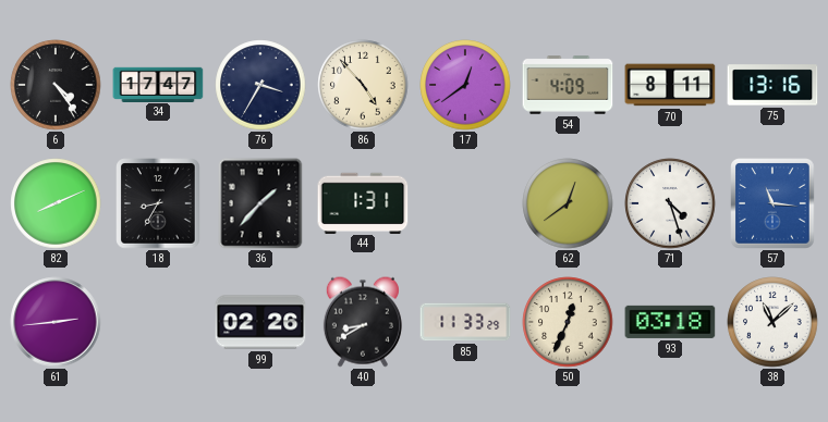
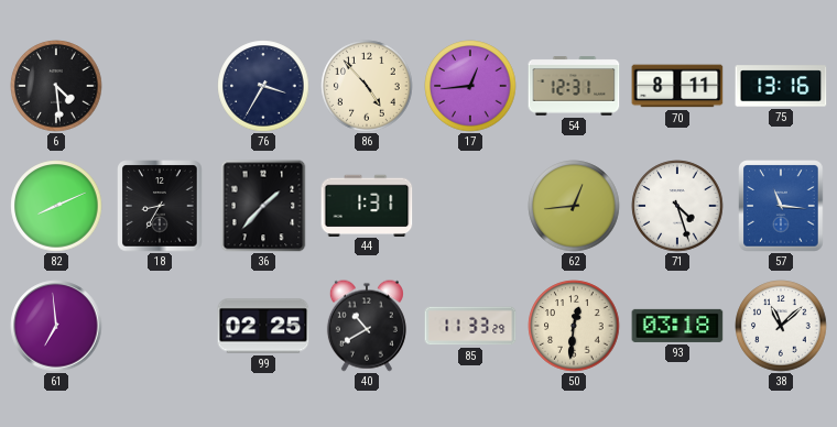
6: 4:24 -> 4:29 (56, 86)
34: 17:47 -> none (158, 84)
17: 12:39 -> 12:44 (470, 86)
54: 4:09 -> 12:31 (574, 86)
62: 12:39 -> 12:44 (574, 206)
61: 2:44 -> 6:59 (56, 326)
99: 02:26 -> 02:25 (263, 326)
40: 8:40 -> 10:40 (367, 326)
50: 12:34 -> 12:31 (574, 326)
